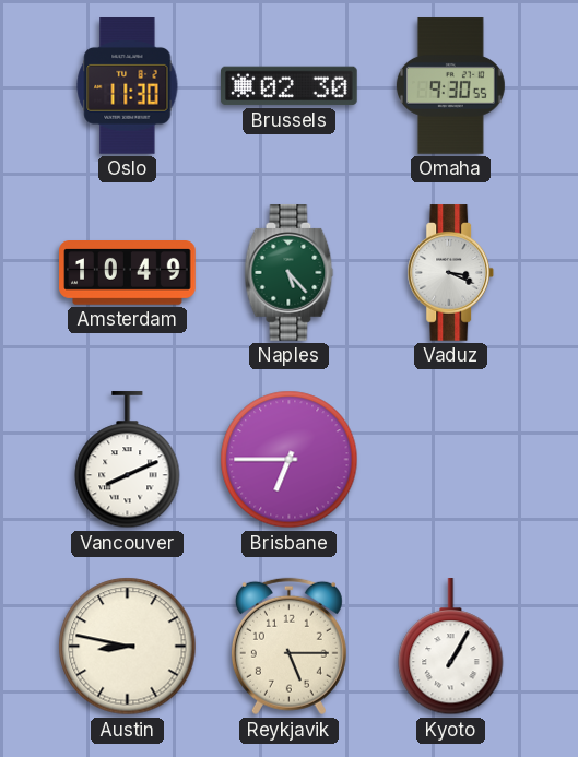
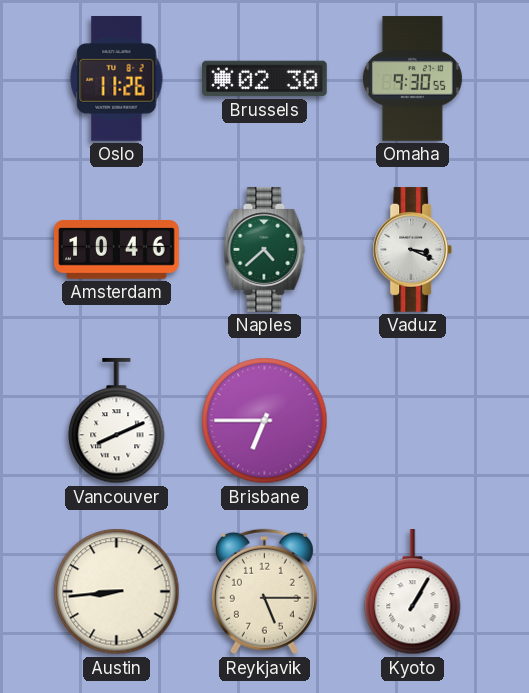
Oslo: 11:30 -> 11:26 (117, 79)
Amsterdam: 10:49 -> 10:46 (117, 250)
Naples: 5:23 -> 4:38 (265, 250)
Austin: 8:47 -> 8:44 (117, 592)
